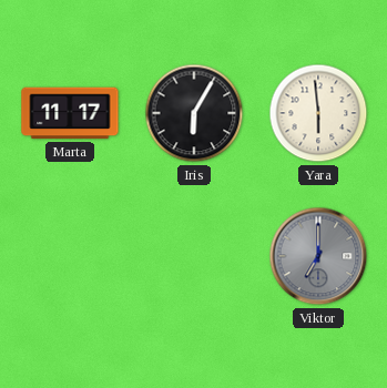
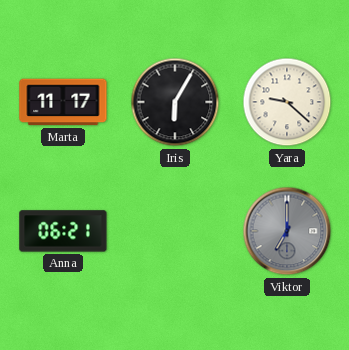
Yara: 5:59 -> 9:22 (287, 102)
Anna: none -> 06:21 (63, 231)
